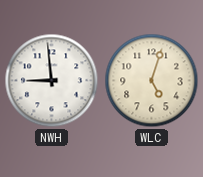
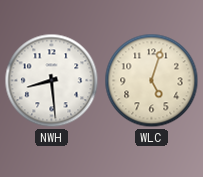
NWH: 8:59 -> 8:29 (52, 81)
